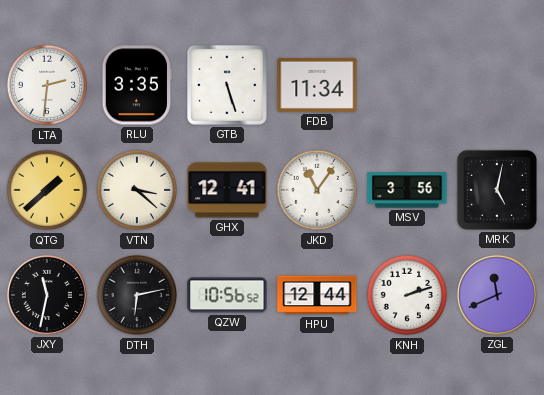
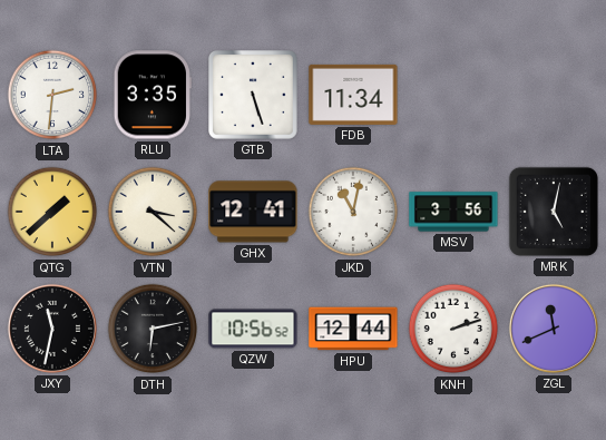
JKD: 11:06 -> 11:02 (353, 212)
